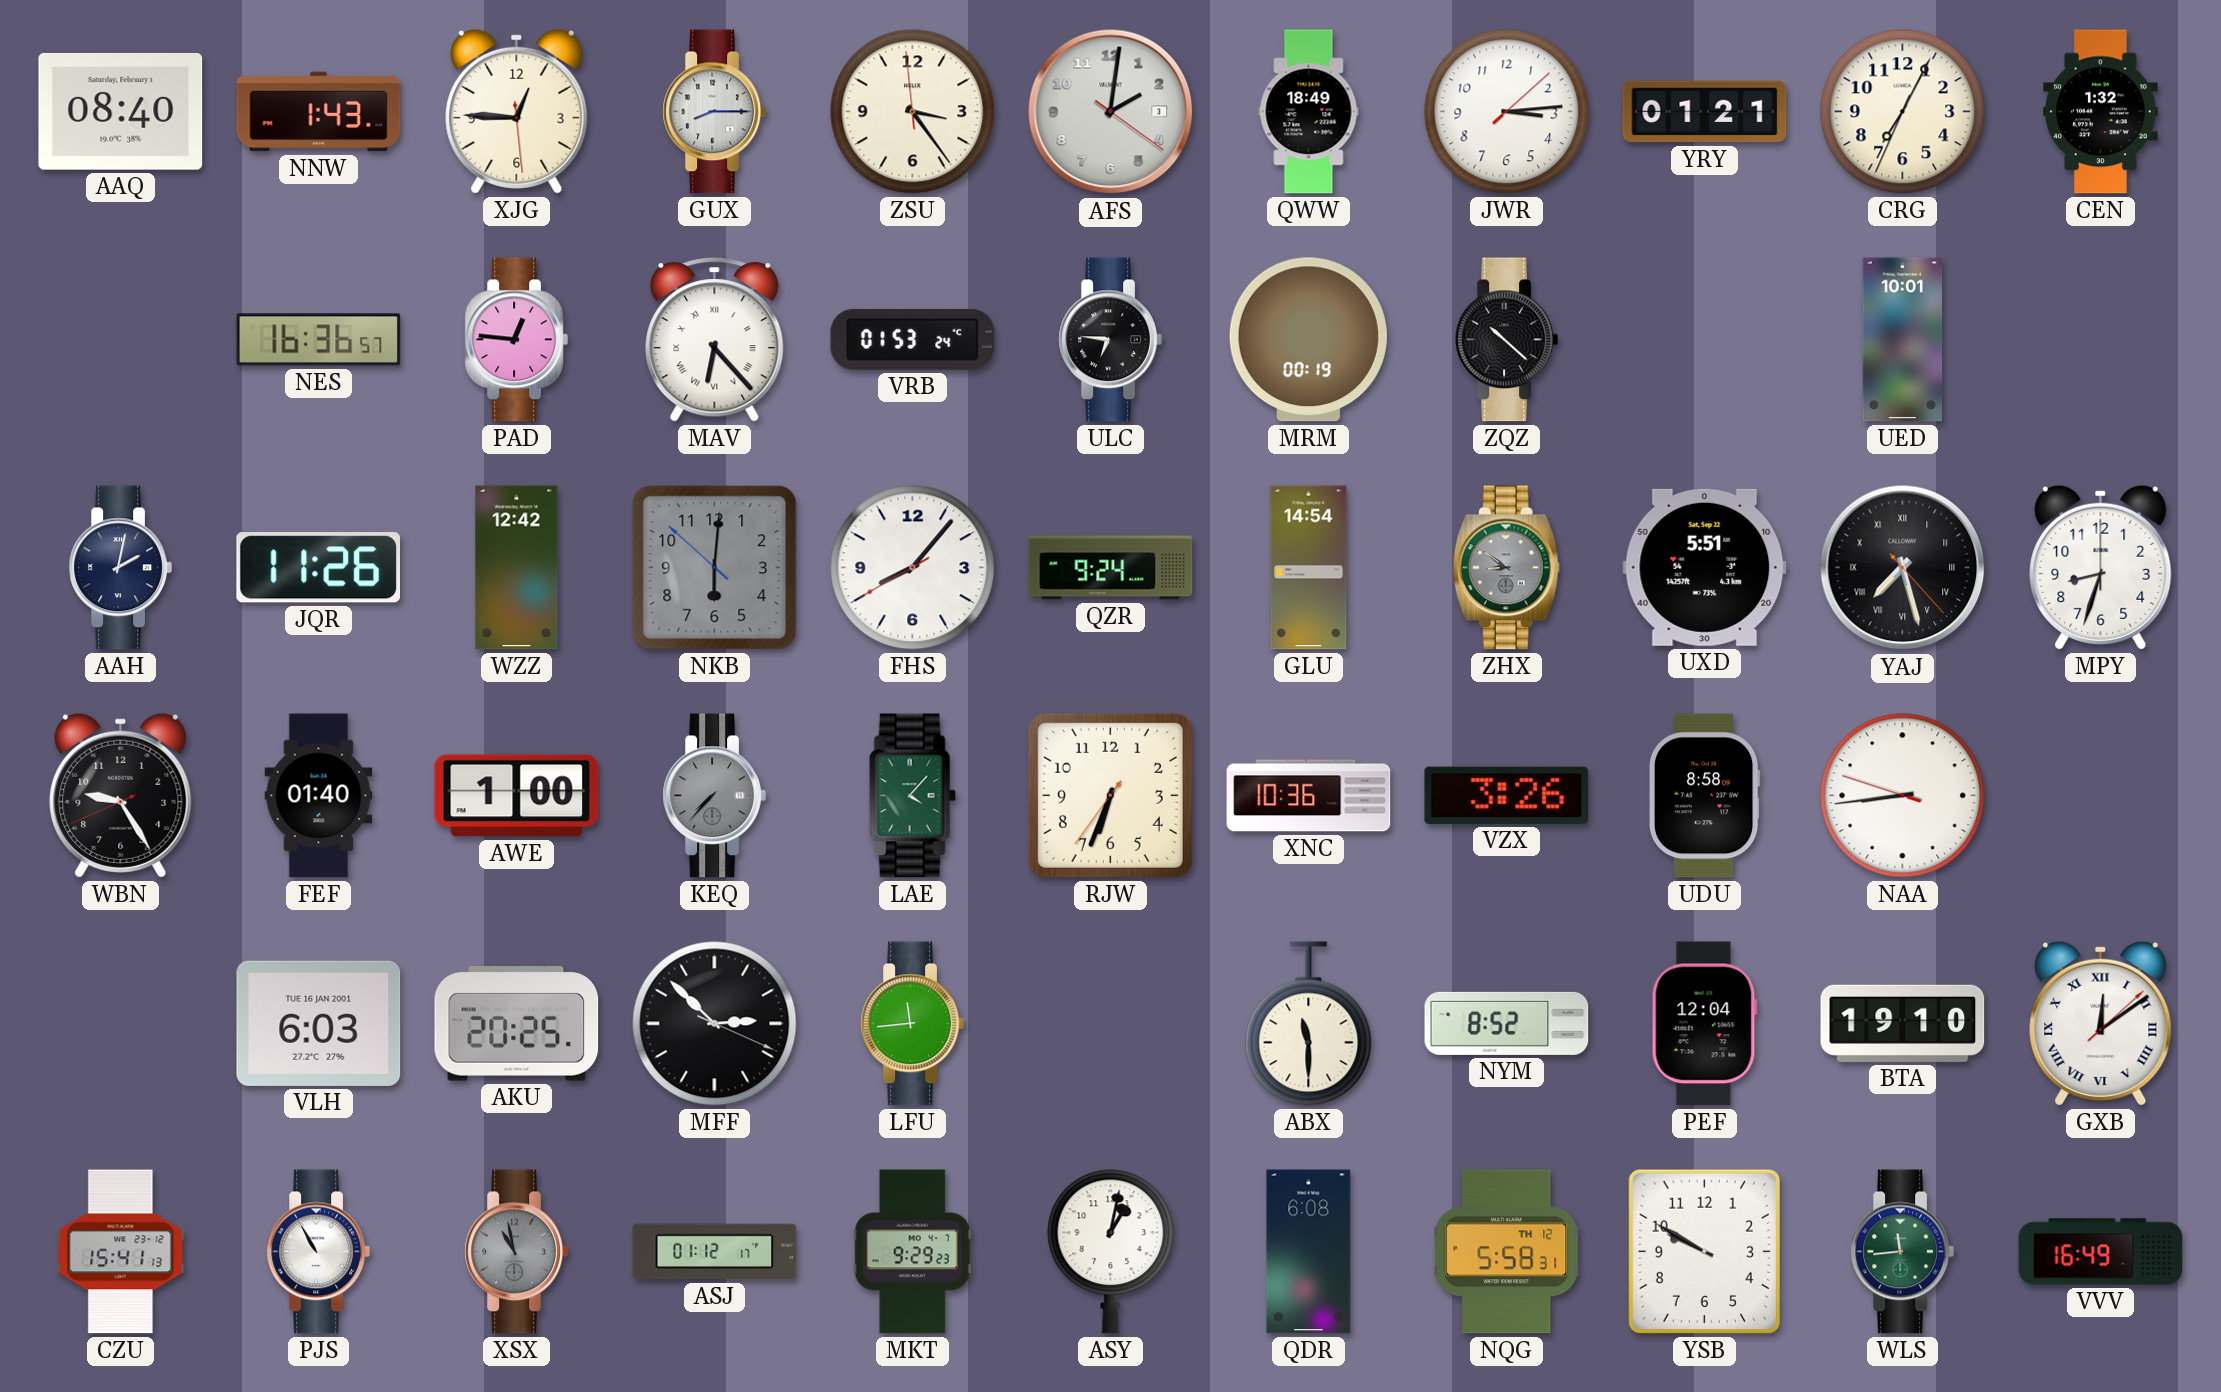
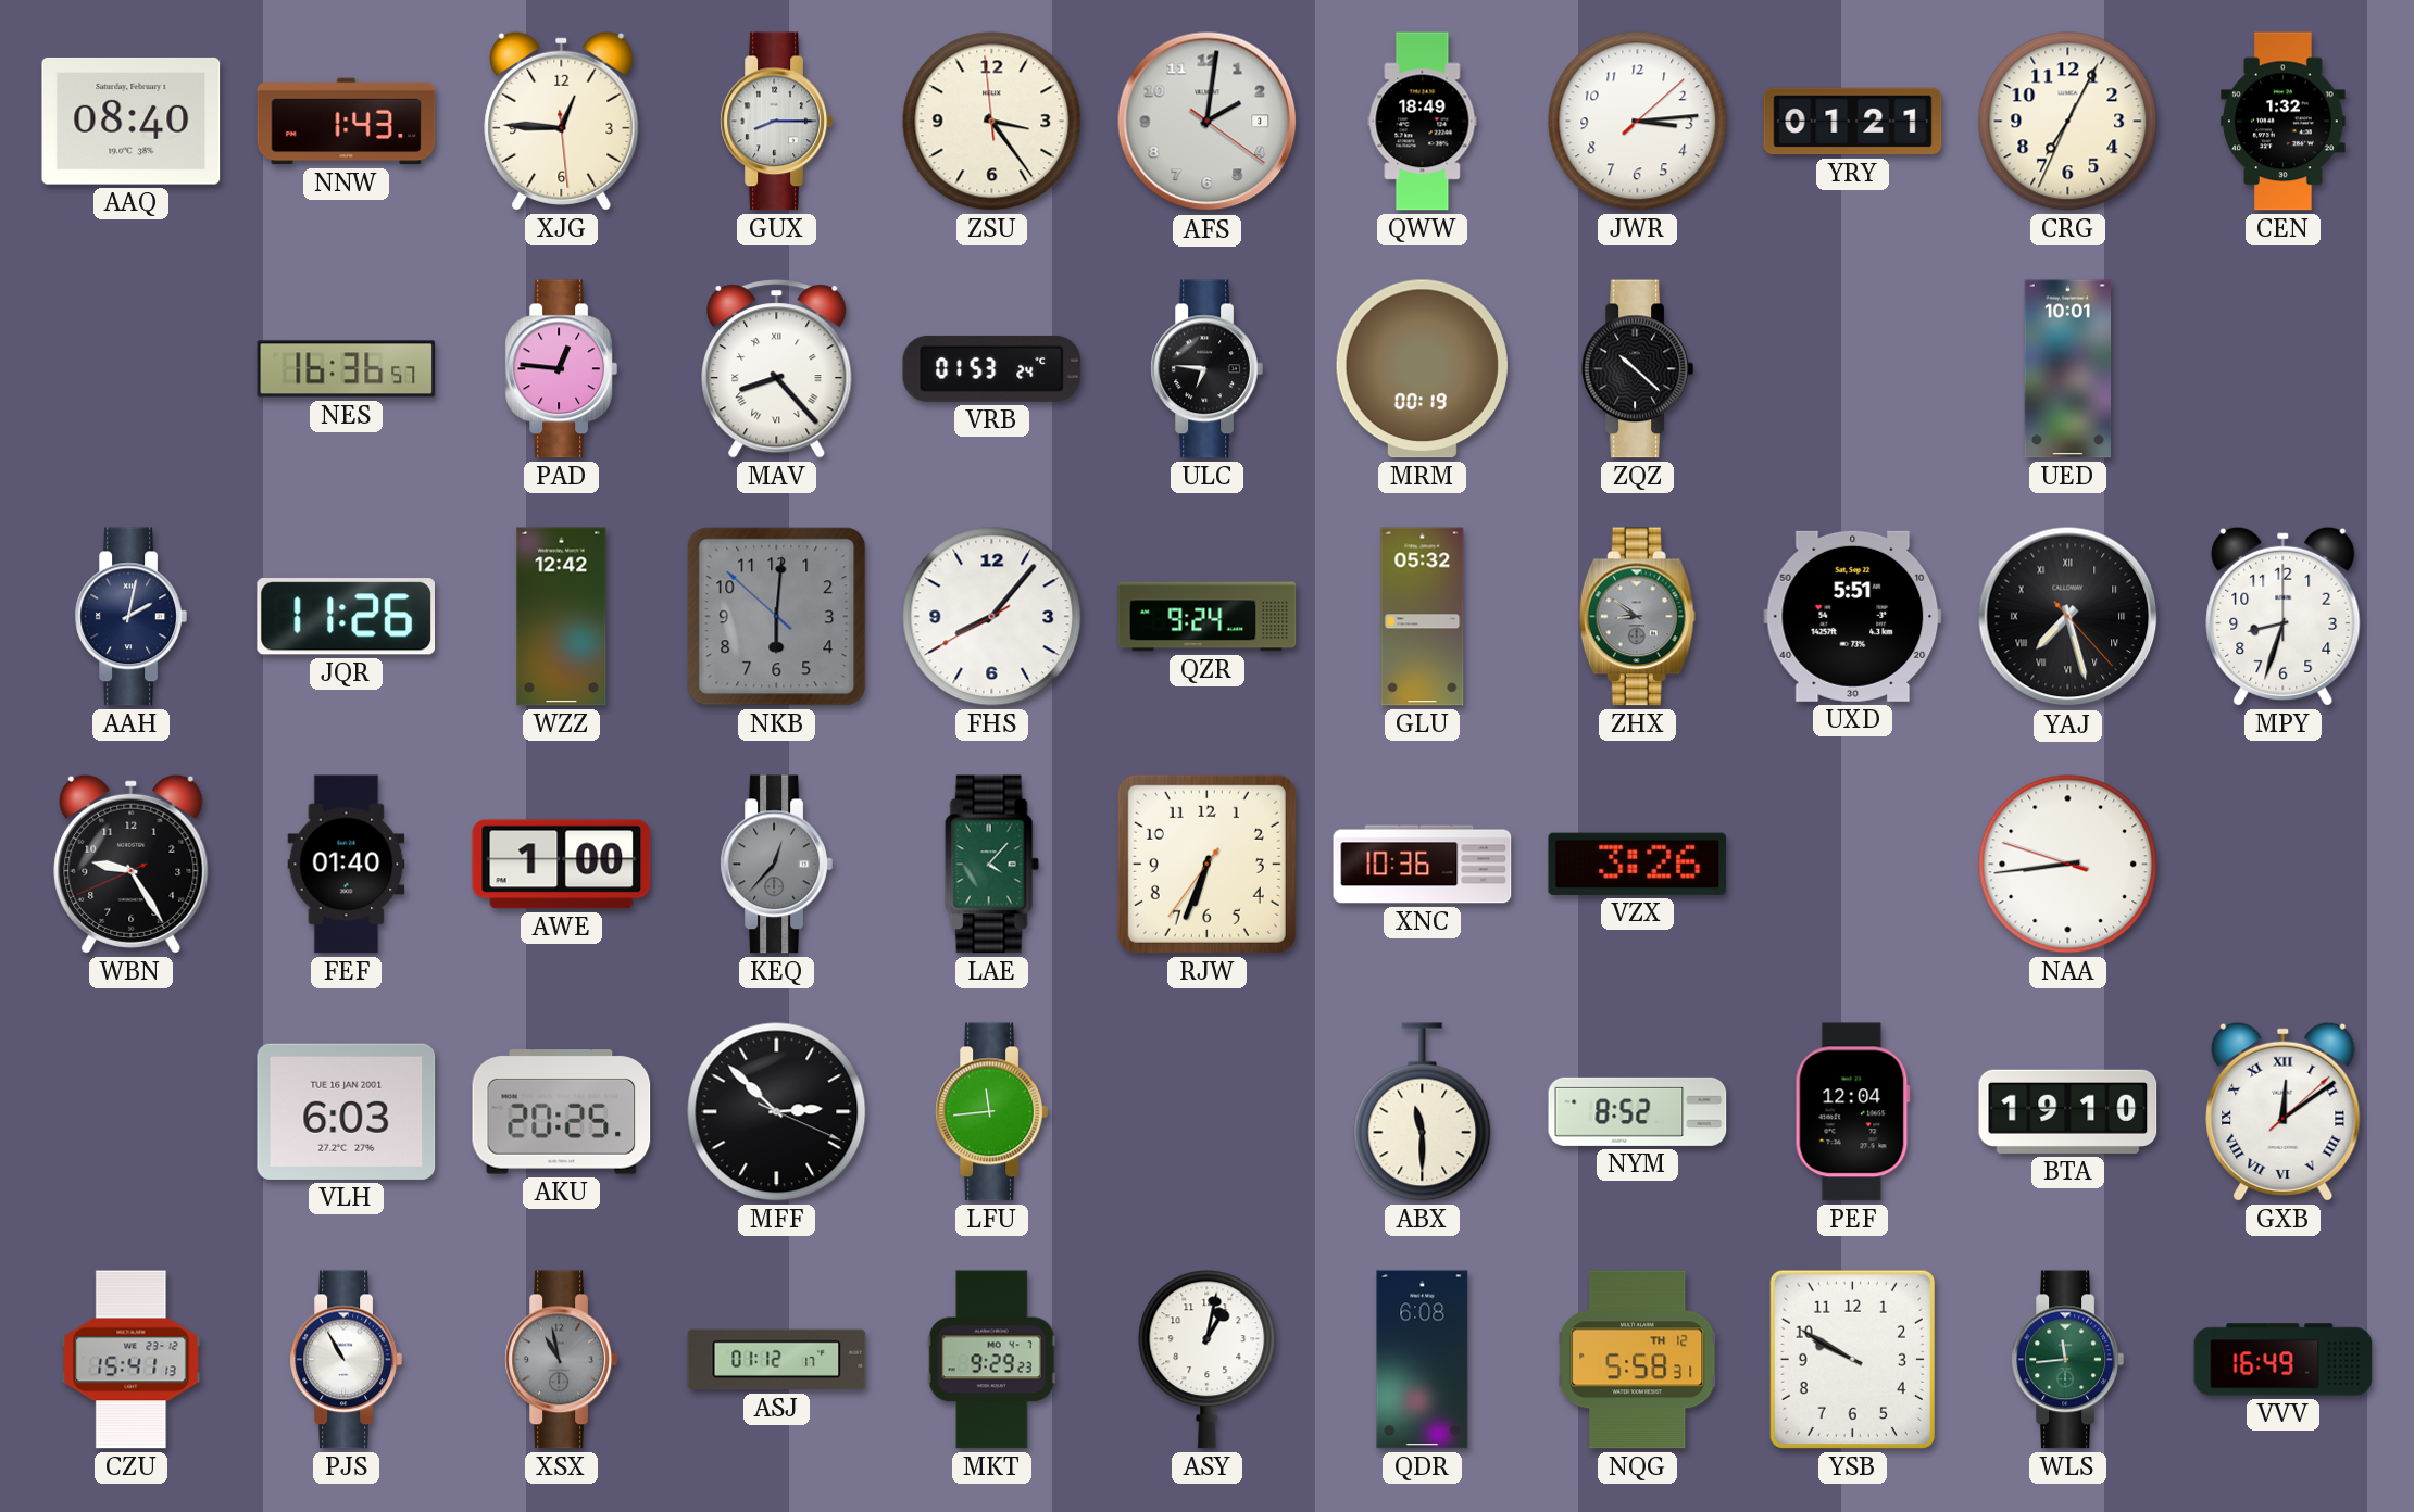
MAV: 6:23 -> 8:23 (777, 369)
GLU: 14:54 -> 05:32 (1423, 617)
KEQ: 7:37 -> 12:37 (776, 865)
UDU: 8:58 -> none (1704, 796)
